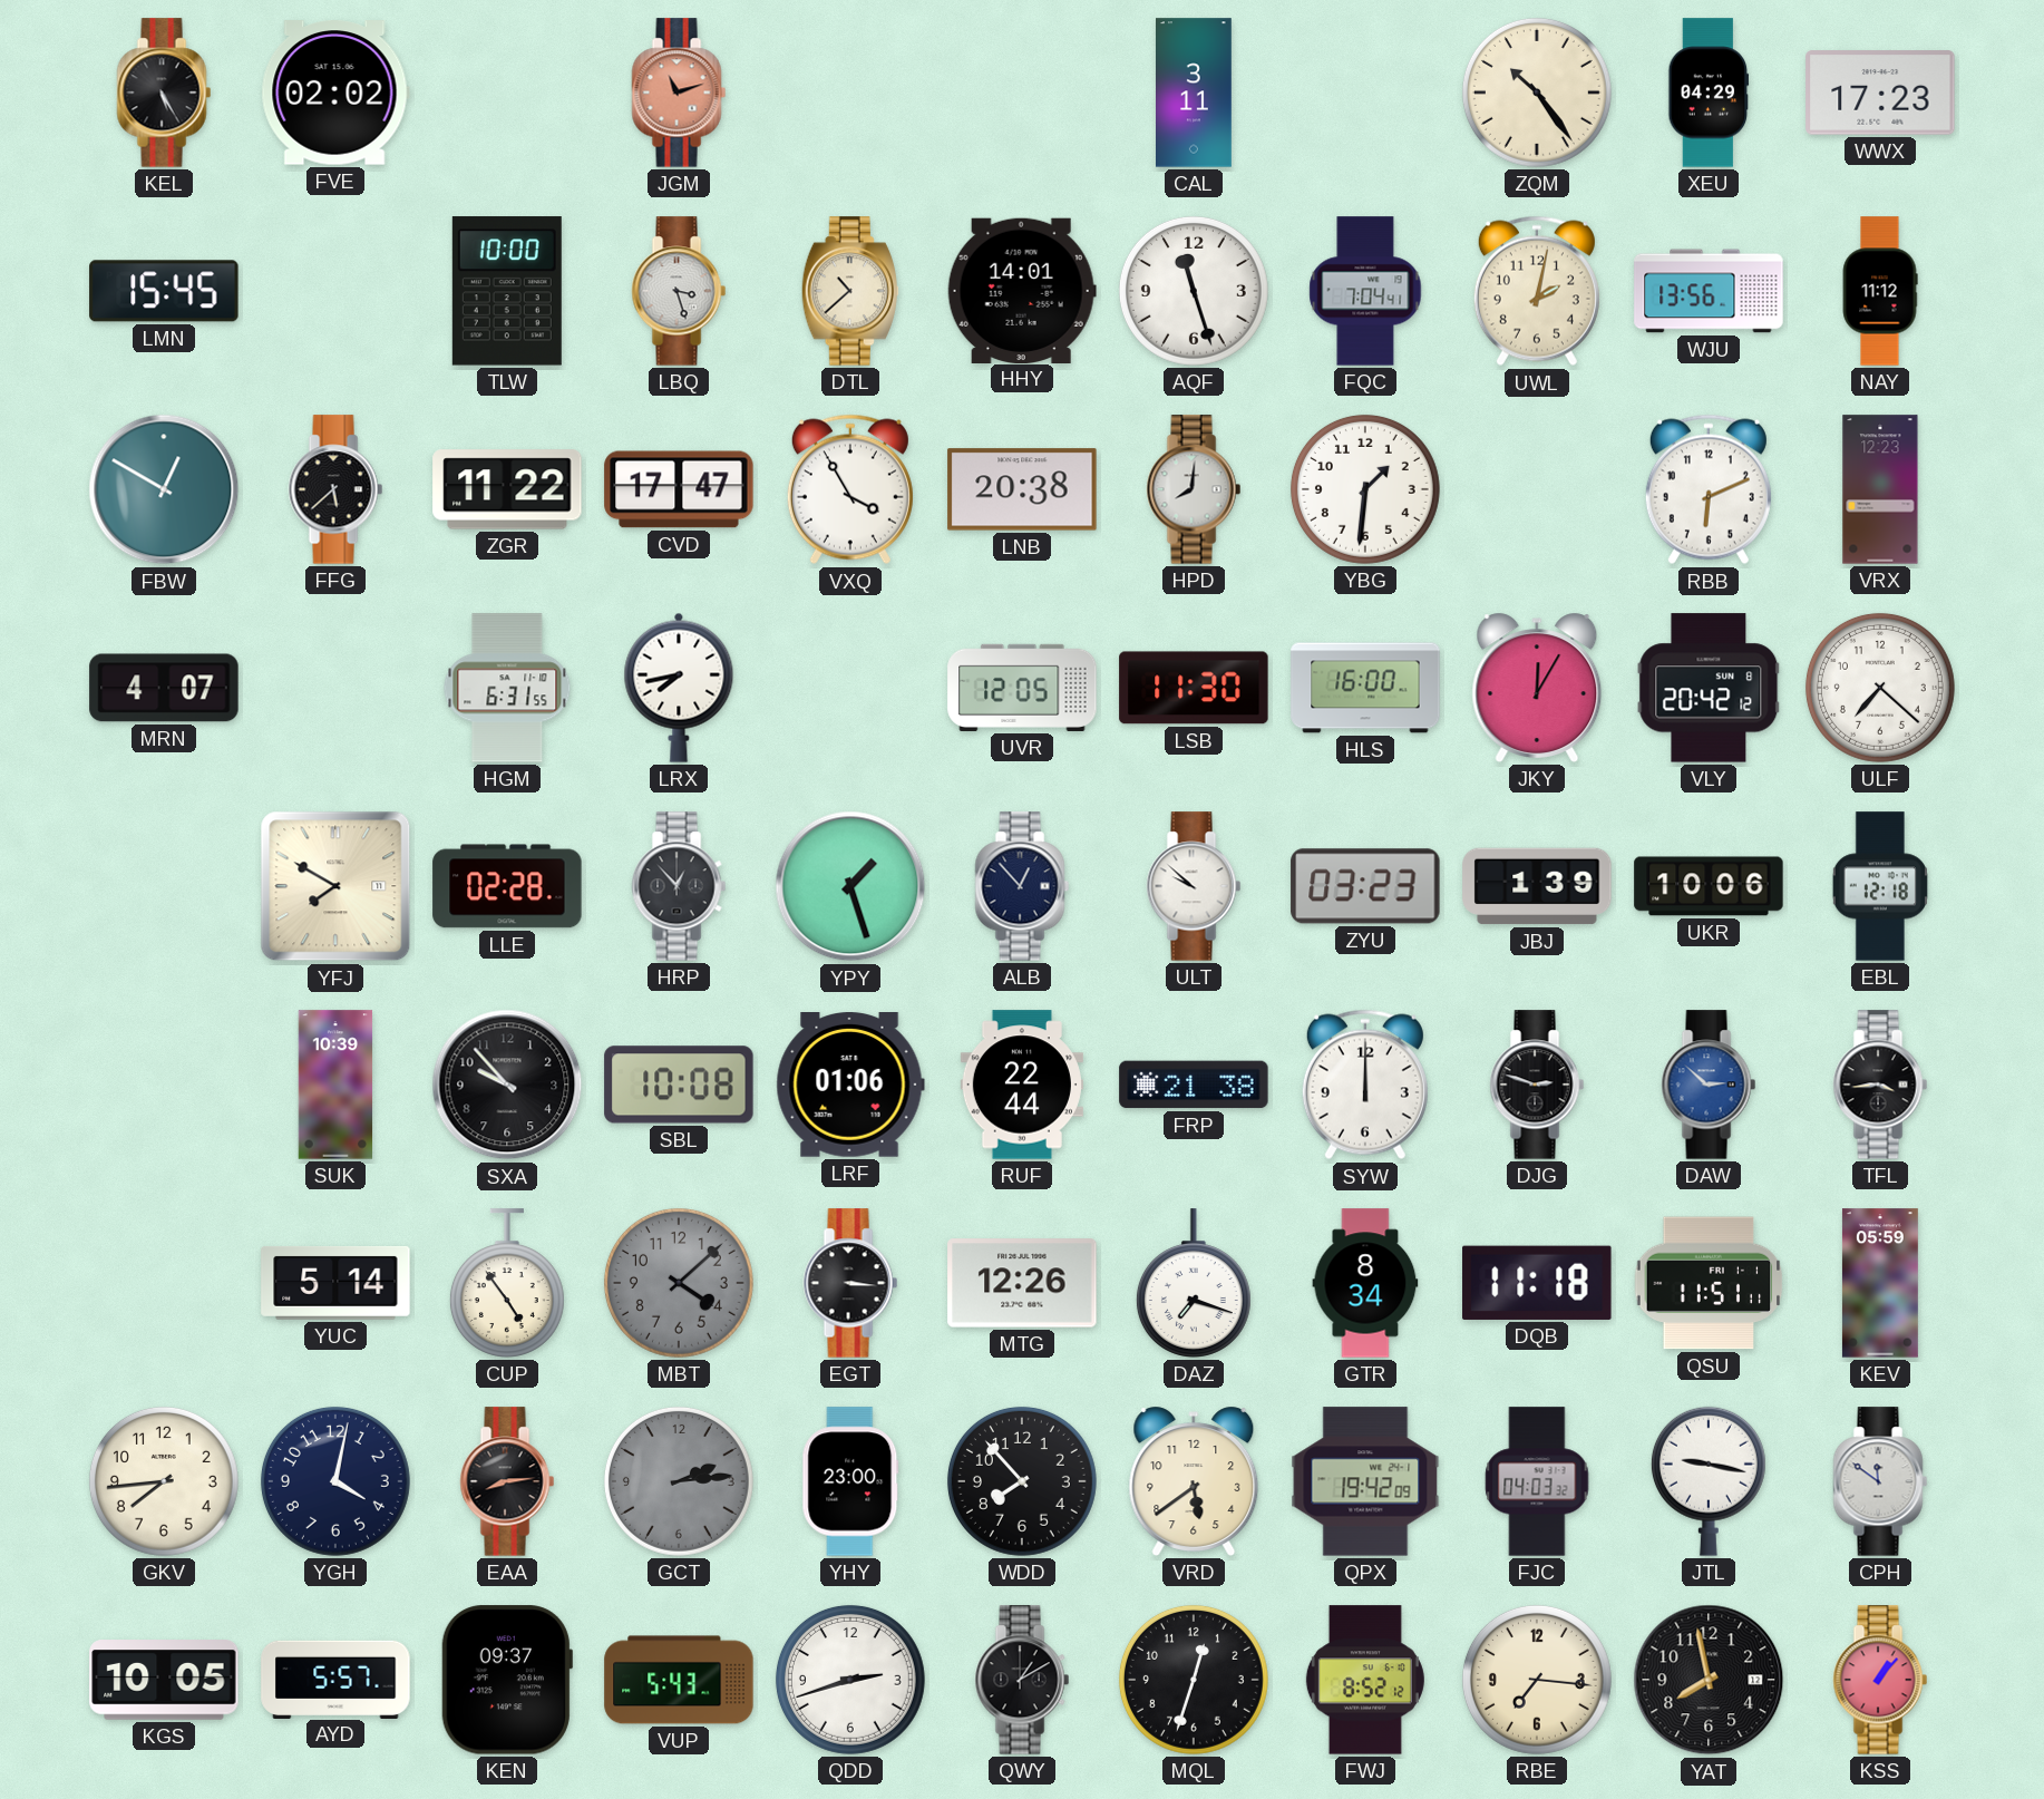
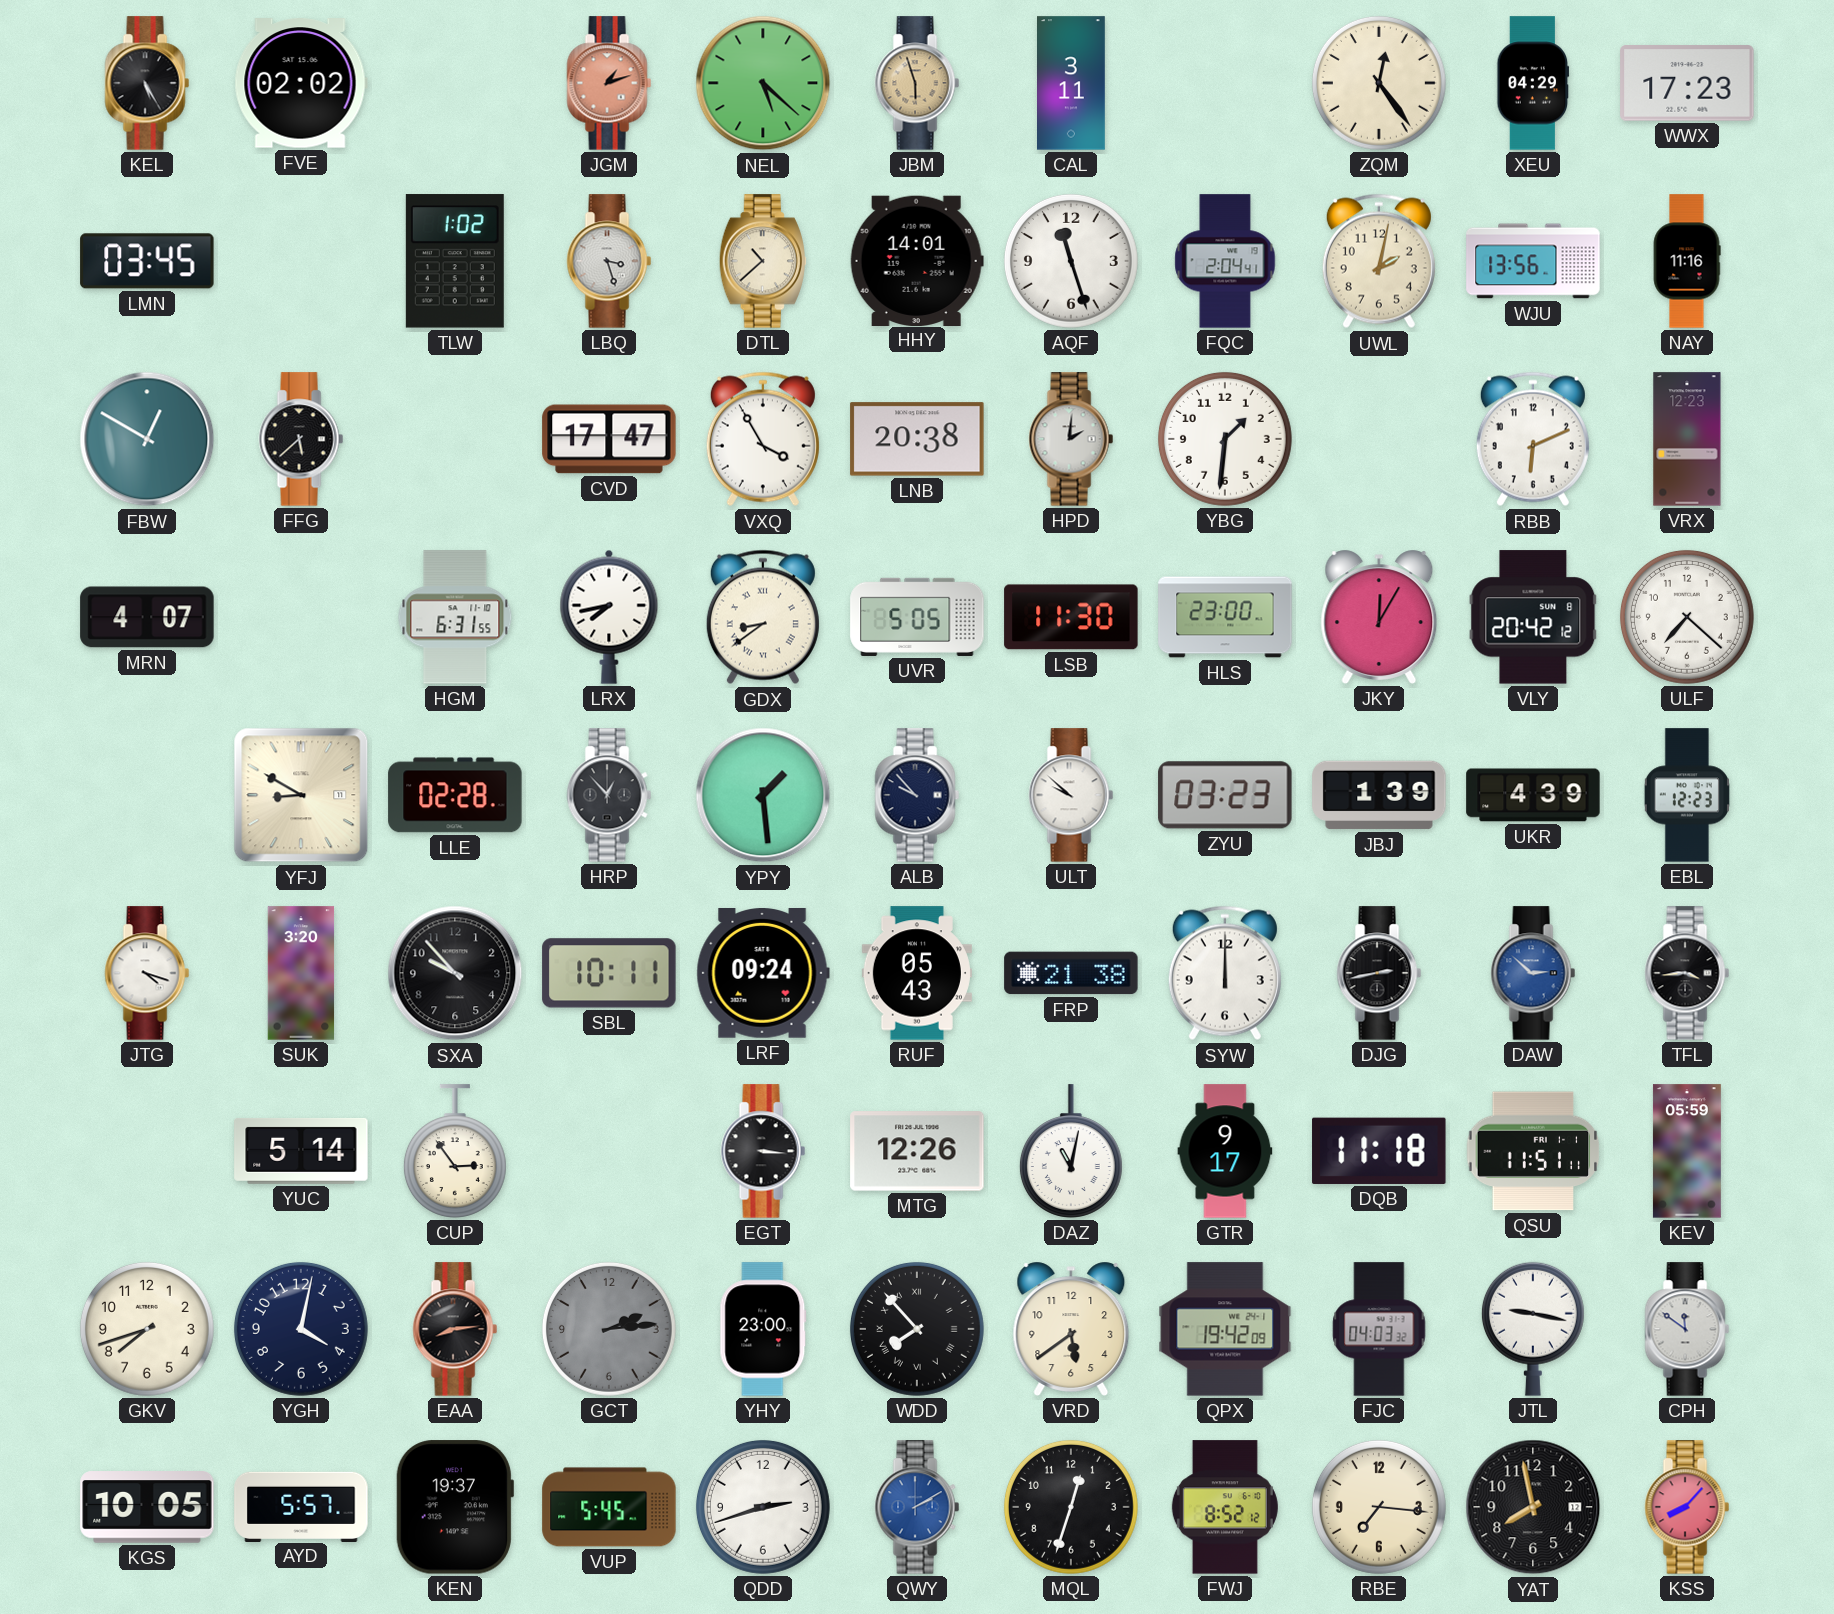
JGM: 11:12 -> 1:12 (609, 83)
NEL: none -> 5:22 (763, 83)
JBM: none -> 5:57 (917, 83)
ZQM: 10:24 -> 12:24 (1379, 83)
LMN: 15:45 -> 03:45 (147, 261)
TLW: 10:00 -> 1:02 (455, 261)
FQC: 7:04 -> 2:04 (1225, 261)
NAY: 11:12 -> 11:16 (1687, 261)
ZGR: 11:22 -> none (507, 489)
HPD: 8:01 -> 2:01 (1071, 439)
GDX: none -> 8:39 (763, 617)
UVR: 12:05 -> 5:05 (917, 617)
HLS: 16:00 -> 23:00 (1225, 617)
YFJ: 7:50 -> 8:50 (301, 795)
YPY: 1:27 -> 1:29 (763, 795)
ALB: 12:53 -> 9:53 (917, 795)
UKR: 10:06 -> 4:39 (1533, 795)
EBL: 12:18 -> 12:23 (1687, 795)
JTG: none -> 4:18 (147, 973)
SUK: 10:39 -> 3:20 (301, 973)
SBL: 10:08 -> 10:11 (609, 973)
LRF: 01:06 -> 09:24 (763, 974)
RUF: 22:44 -> 05:43 (917, 973)
DJG: 2:48 -> 2:43 (1379, 973)
CUP: 4:54 -> 2:54 (455, 1151)
MBT: 4:08 -> none (679, 1283)
DAZ: 7:18 -> 11:02 (1071, 1151)
GTR: 8:34 -> 9:17 (1225, 1151)
GKV: 7:44 -> 7:42 (147, 1329)
WDD numerals: Arabic -> Roman (917, 1329)
KEN: 09:37 -> 19:37 (455, 1507)
VUP: 5:43 -> 5:45 (609, 1507)
QWY: 1:10 -> 2:10 (917, 1507)
QWY dial: black -> blue (917, 1507)
KSS: 1:07 -> 8:07 (1687, 1507)
